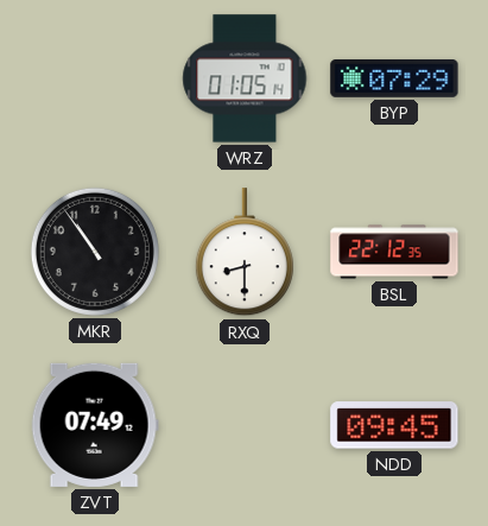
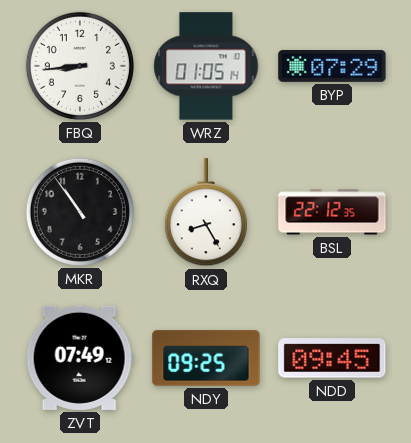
FBQ: none -> 8:44 (80, 66)
RXQ: 8:30 -> 8:25 (206, 213)
NDY: none -> 09:25 (206, 358)
